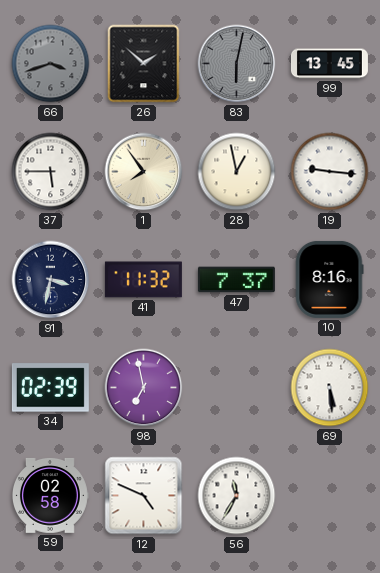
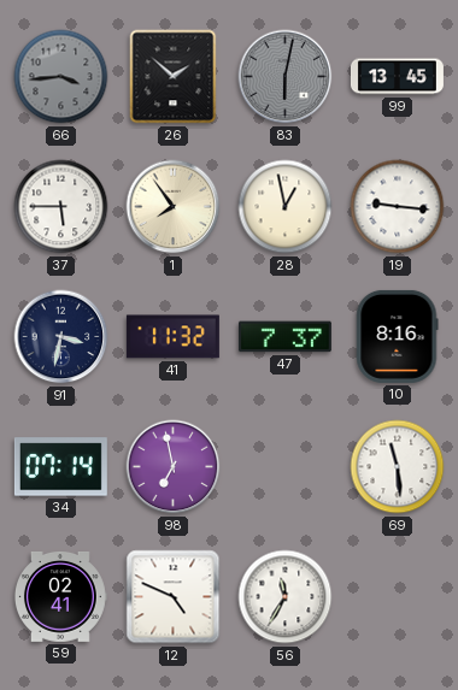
66: 3:42 -> 3:44 (61, 77)
34: 02:39 -> 07:14 (60, 467)
69: 5:29 -> 11:29 (398, 467)
59: 02:58 -> 02:41 (60, 596)
